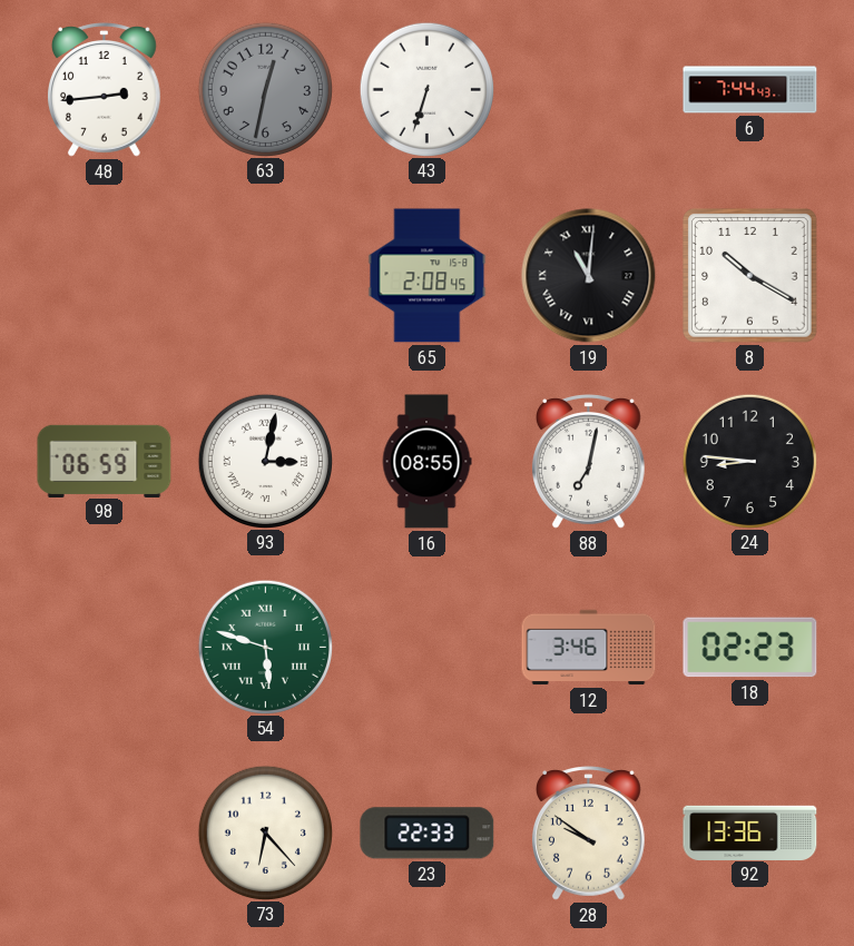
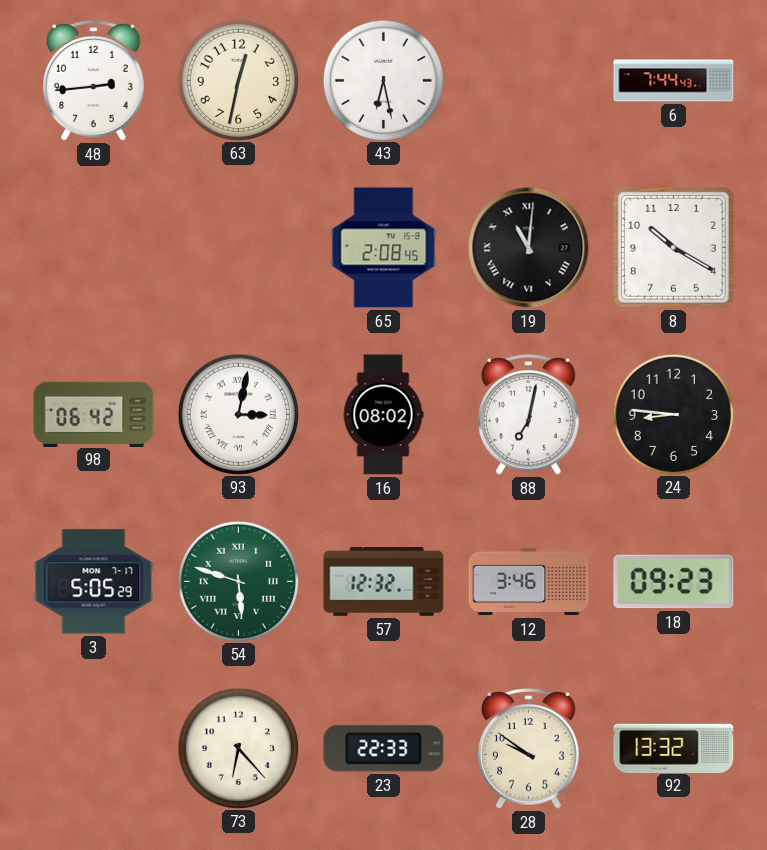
63 dial: grey -> cream (238, 80)
43: 6:33 -> 6:28 (383, 80)
98: 06:59 -> 06:42 (94, 414)
16: 08:55 -> 08:02 (383, 415)
3: none -> 5:05 (94, 582)
57: none -> 12:32 (384, 582)
18: 02:23 -> 09:23 (674, 582)
92: 13:36 -> 13:32 (674, 748)
